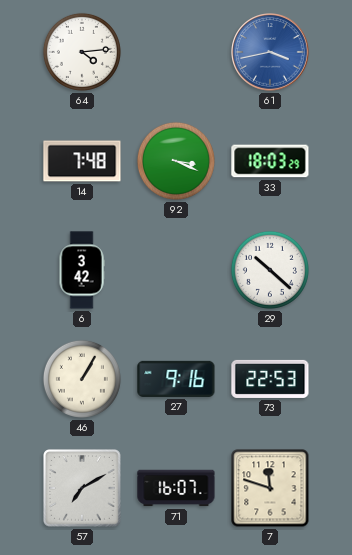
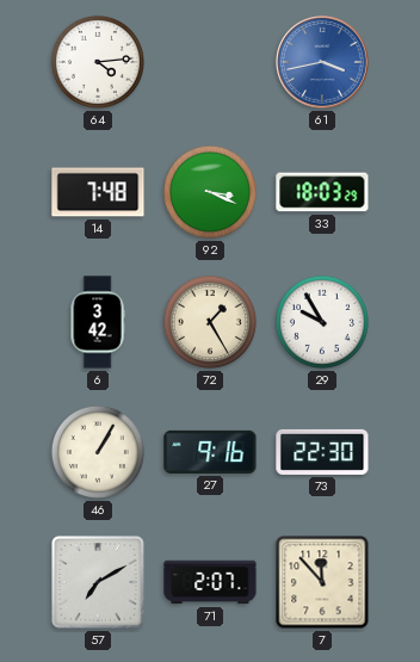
72: none -> 1:25 (210, 322)
29: 10:22 -> 9:55 (322, 322)
73: 22:53 -> 22:30 (322, 452)
71: 16:07 -> 2:07 (210, 582)
7: 11:48 -> 11:53 (322, 582)
